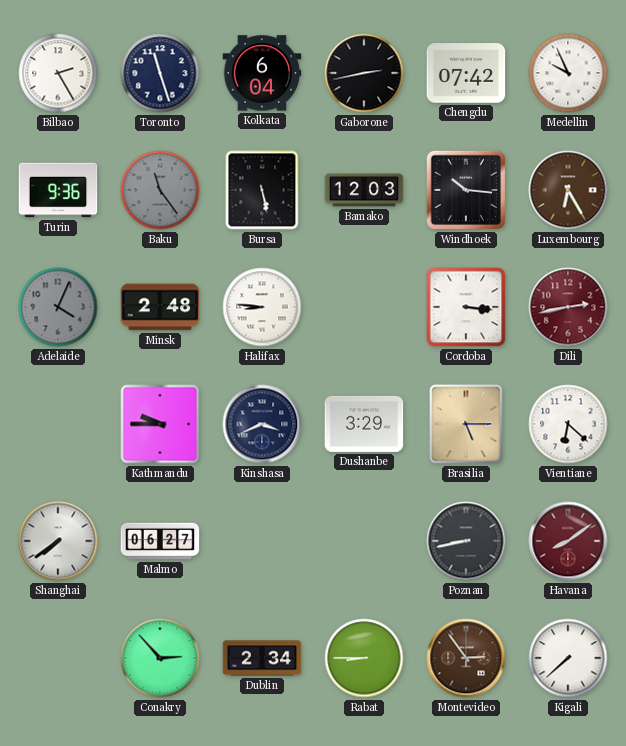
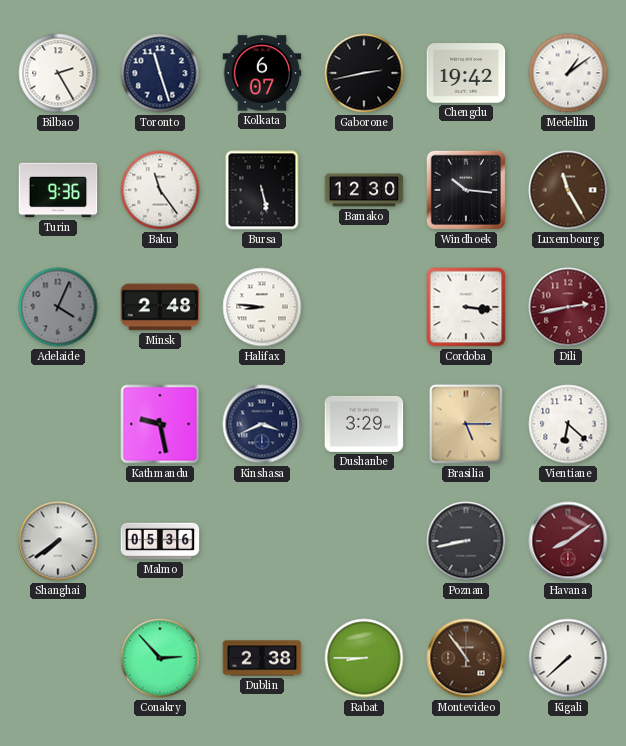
Kolkata: 6:04 -> 6:07 (262, 73)
Chengdu: 07:42 -> 19:42 (466, 73)
Medellin: 9:56 -> 1:09 (568, 73)
Baku dial: grey -> white (160, 190)
Bamako: 12:03 -> 12:30 (364, 190)
Luxembourg: 6:25 -> 11:25 (568, 190)
Kathmandu: 9:45 -> 9:28 (160, 424)
Malmo: 06:27 -> 05:36 (160, 541)
Dublin: 2:34 -> 2:38 (262, 658)
Montevideo: 2:54 -> 10:54 (466, 658)
